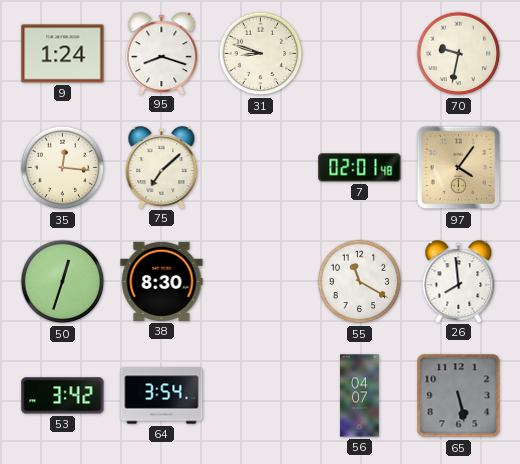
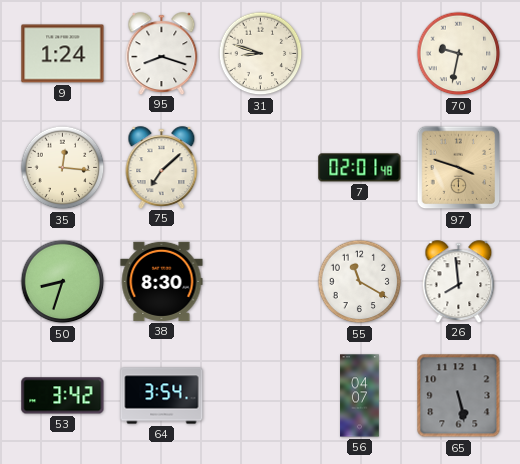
97: 4:06 -> 3:48 (459, 168)
50: 12:33 -> 8:33 (63, 282)
